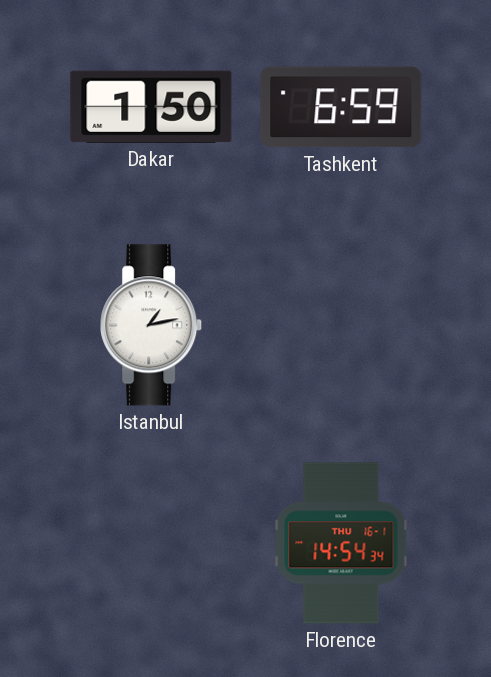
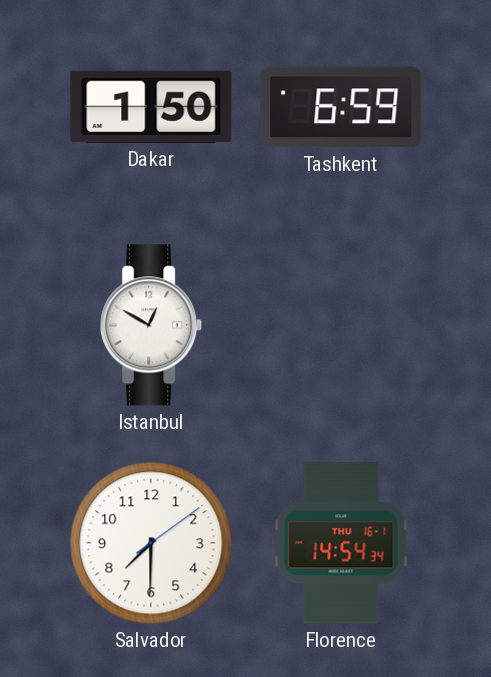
Istanbul: 1:13 -> 12:50 (152, 325)
Salvador: none -> 7:30 (151, 543)
